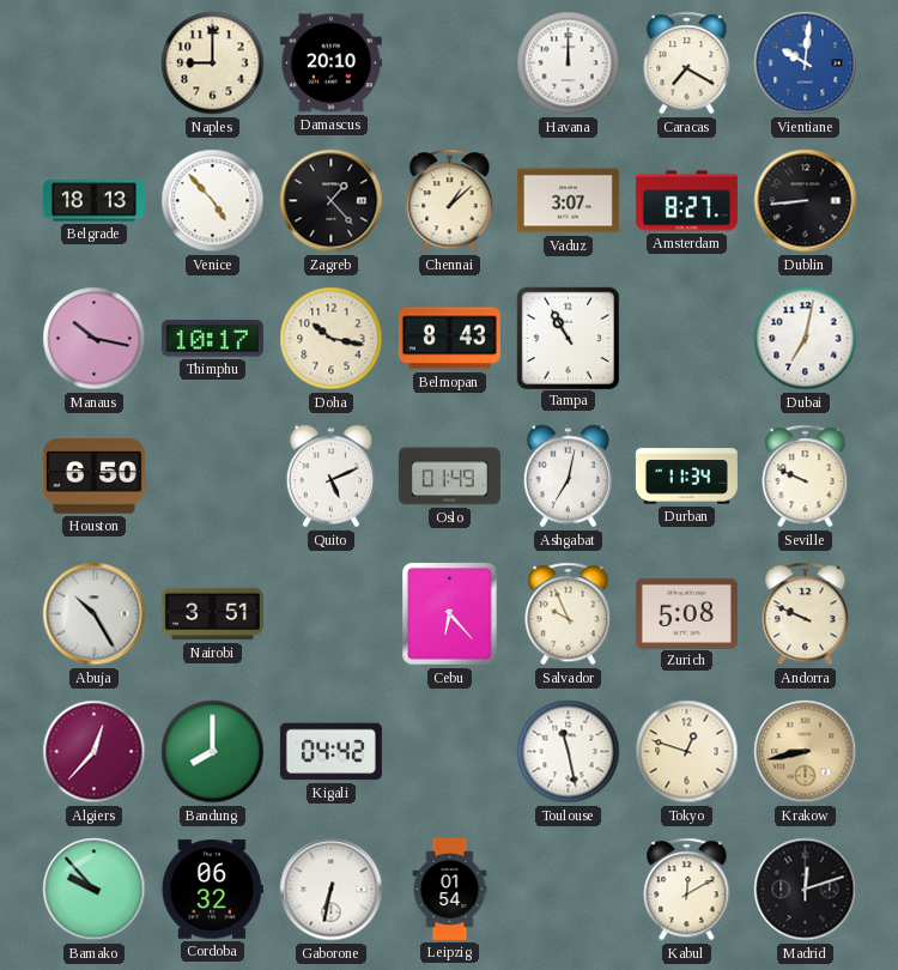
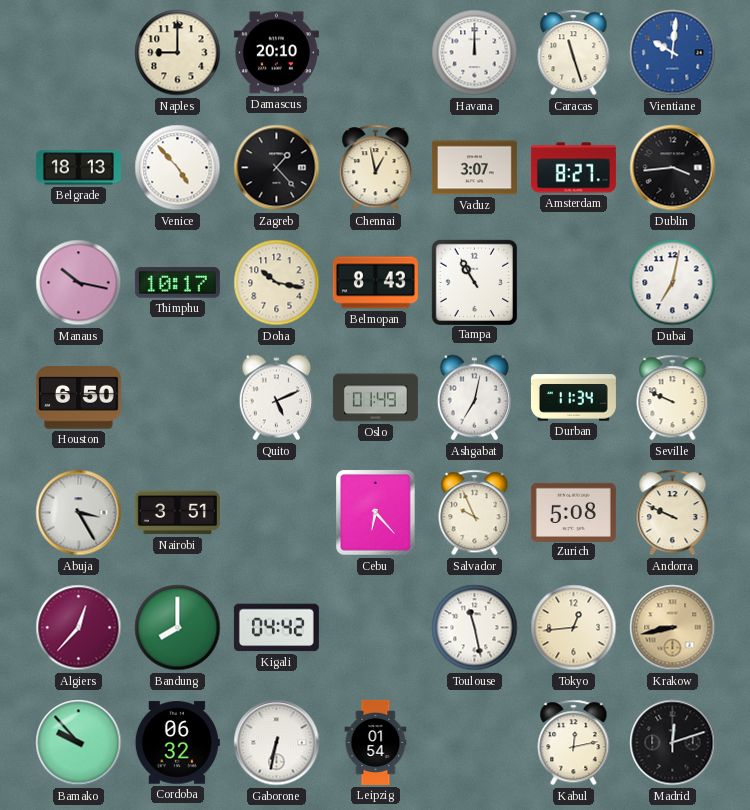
Caracas: 7:20 -> 11:27 (574, 53)
Chennai: 1:08 -> 12:58 (376, 168)
Dublin: 8:44 -> 3:44 (673, 168)
Abuja: 10:25 -> 3:25 (79, 513)
Tokyo: 12:48 -> 12:44 (574, 628)
Kabul: 12:10 -> 12:13 (574, 743)
